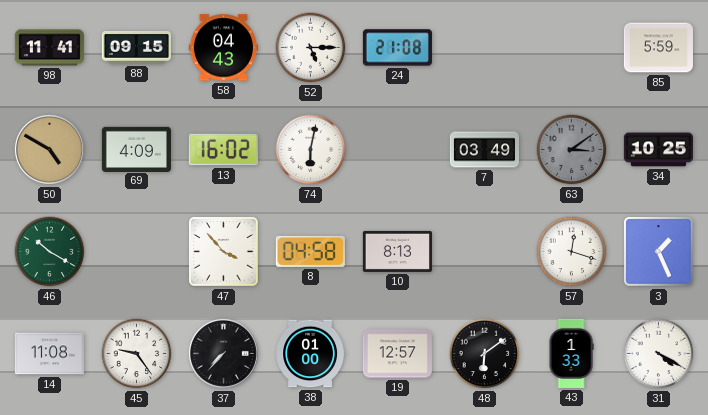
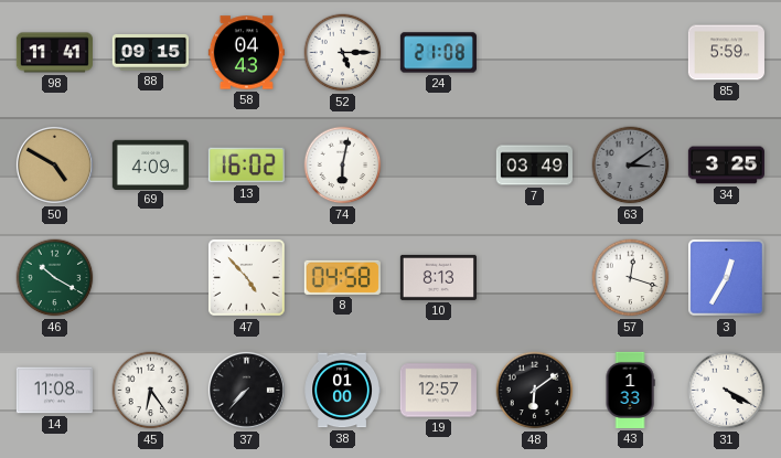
34: 10:25 -> 3:25 (726, 166)
47: 3:53 -> 4:53 (247, 278)
3: 1:26 -> 12:35 (727, 278)
45: 9:24 -> 6:24 (151, 391)
